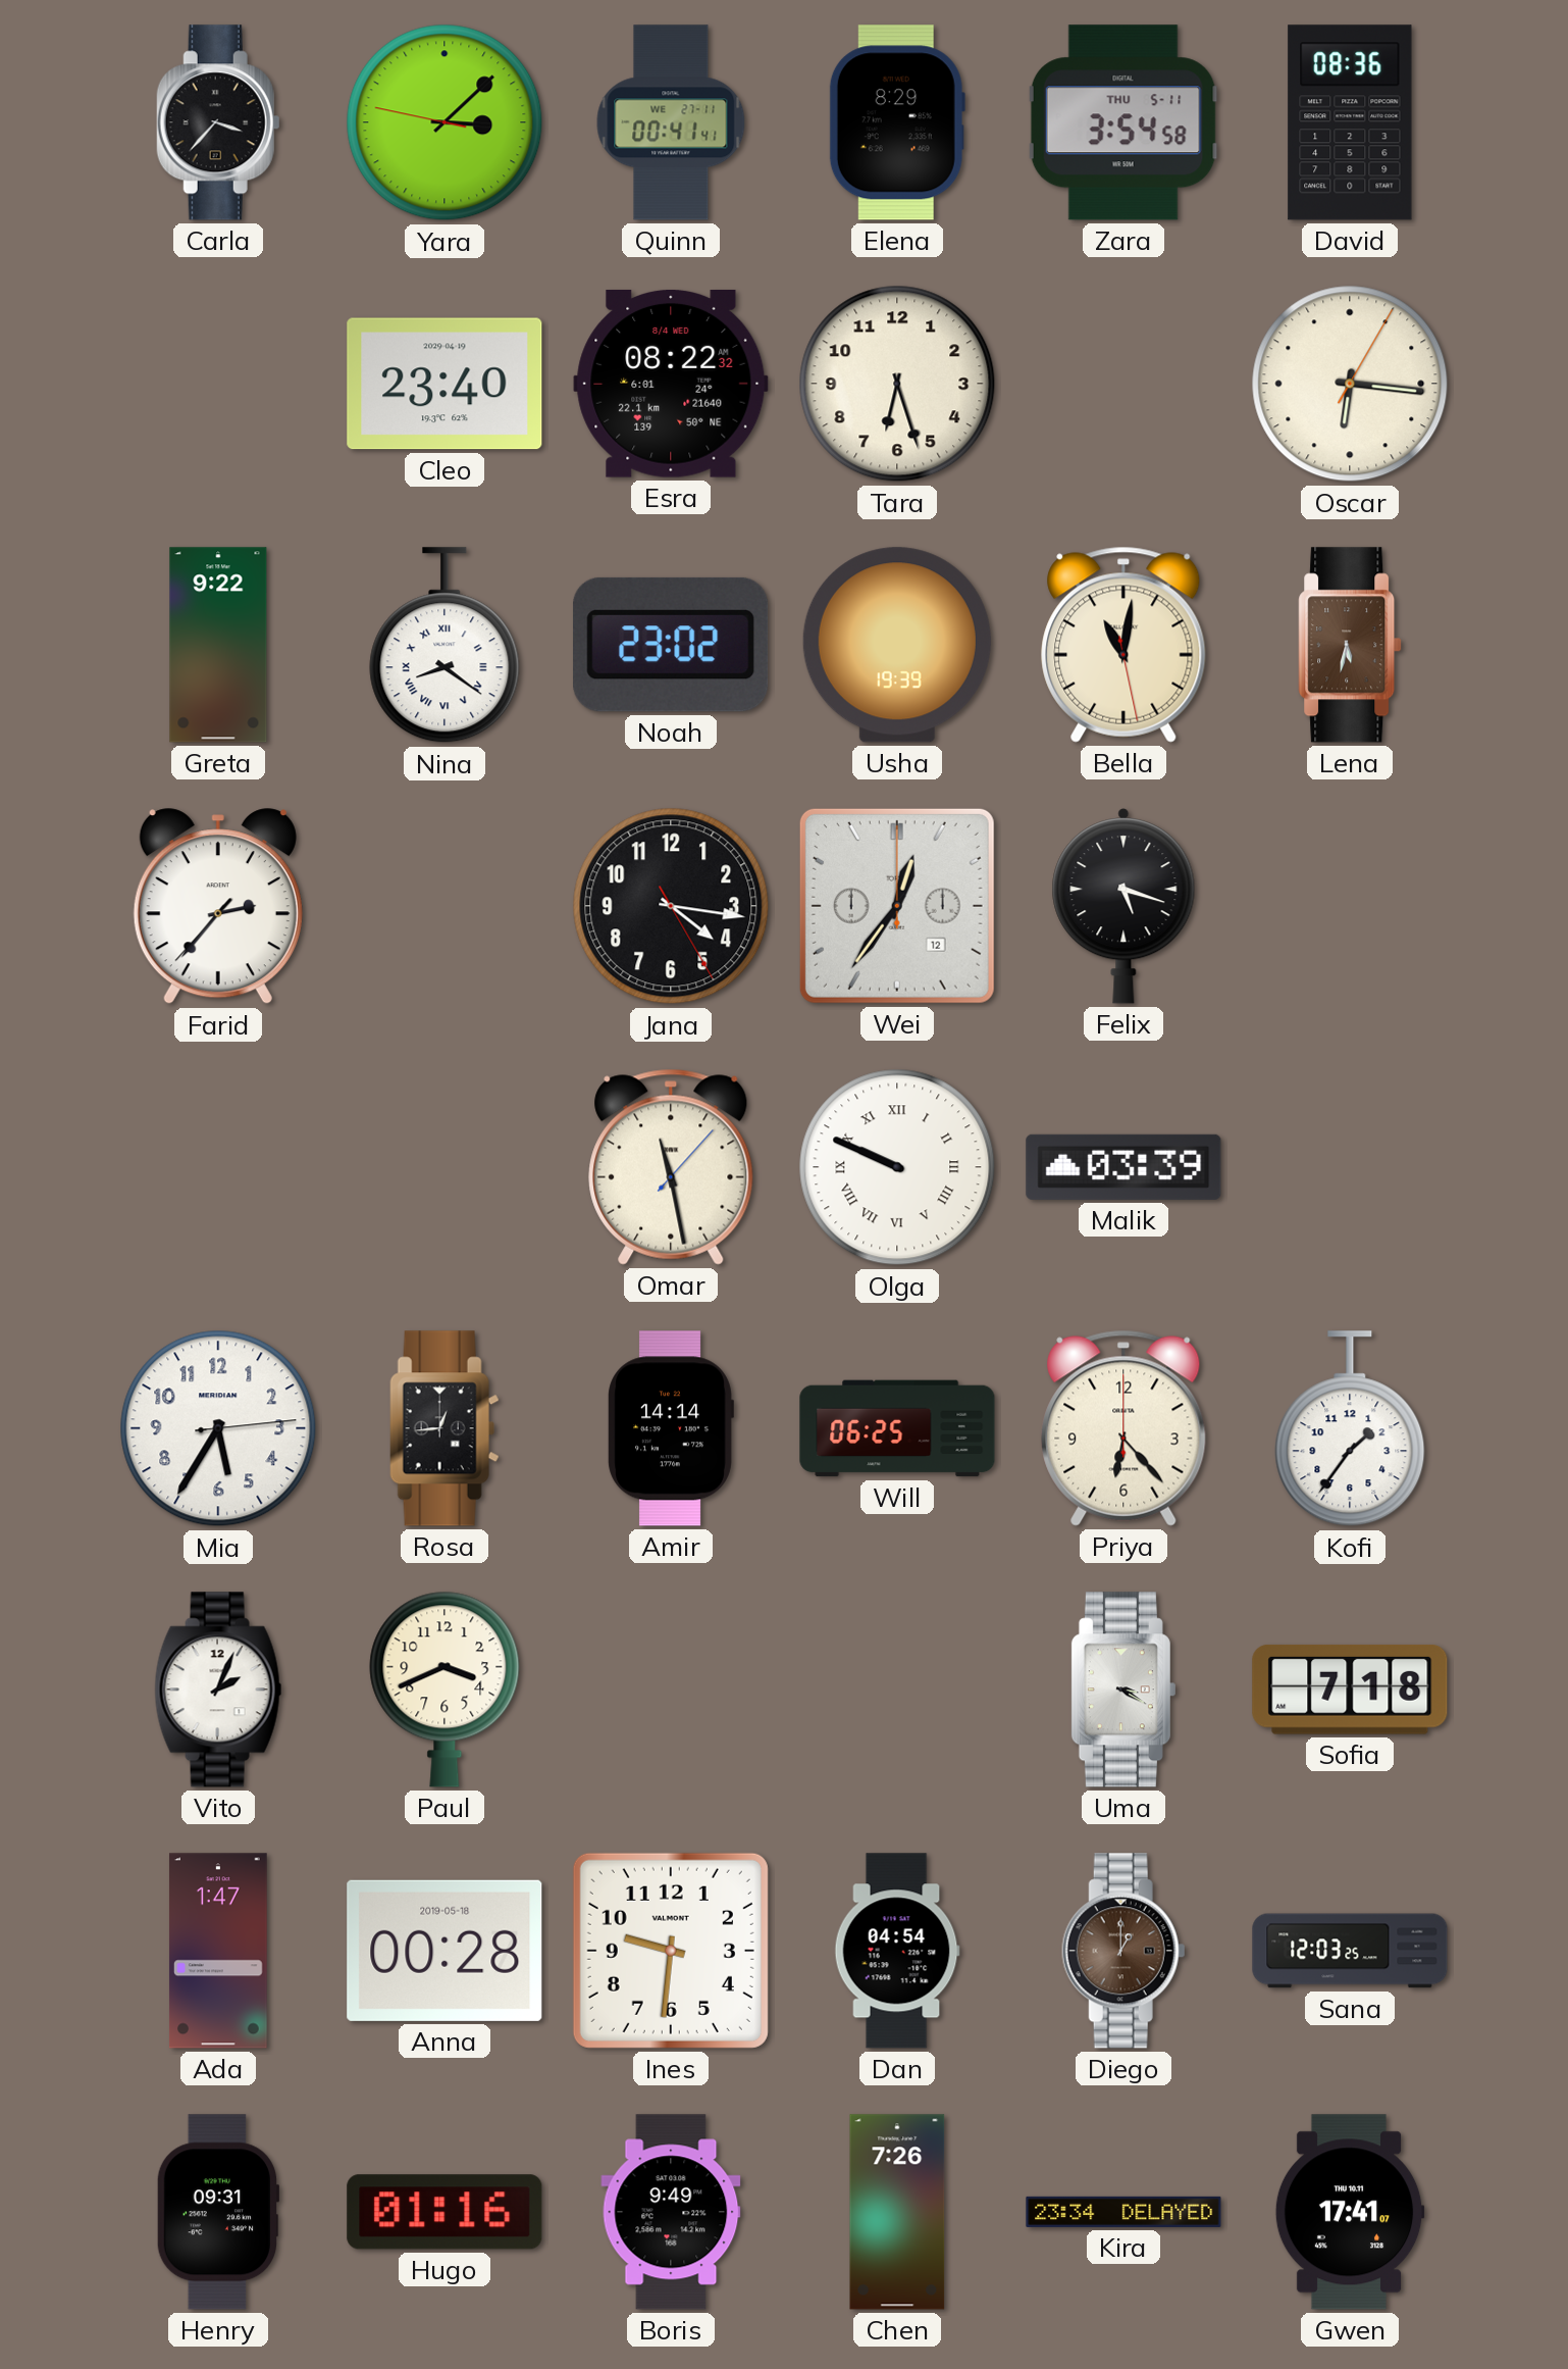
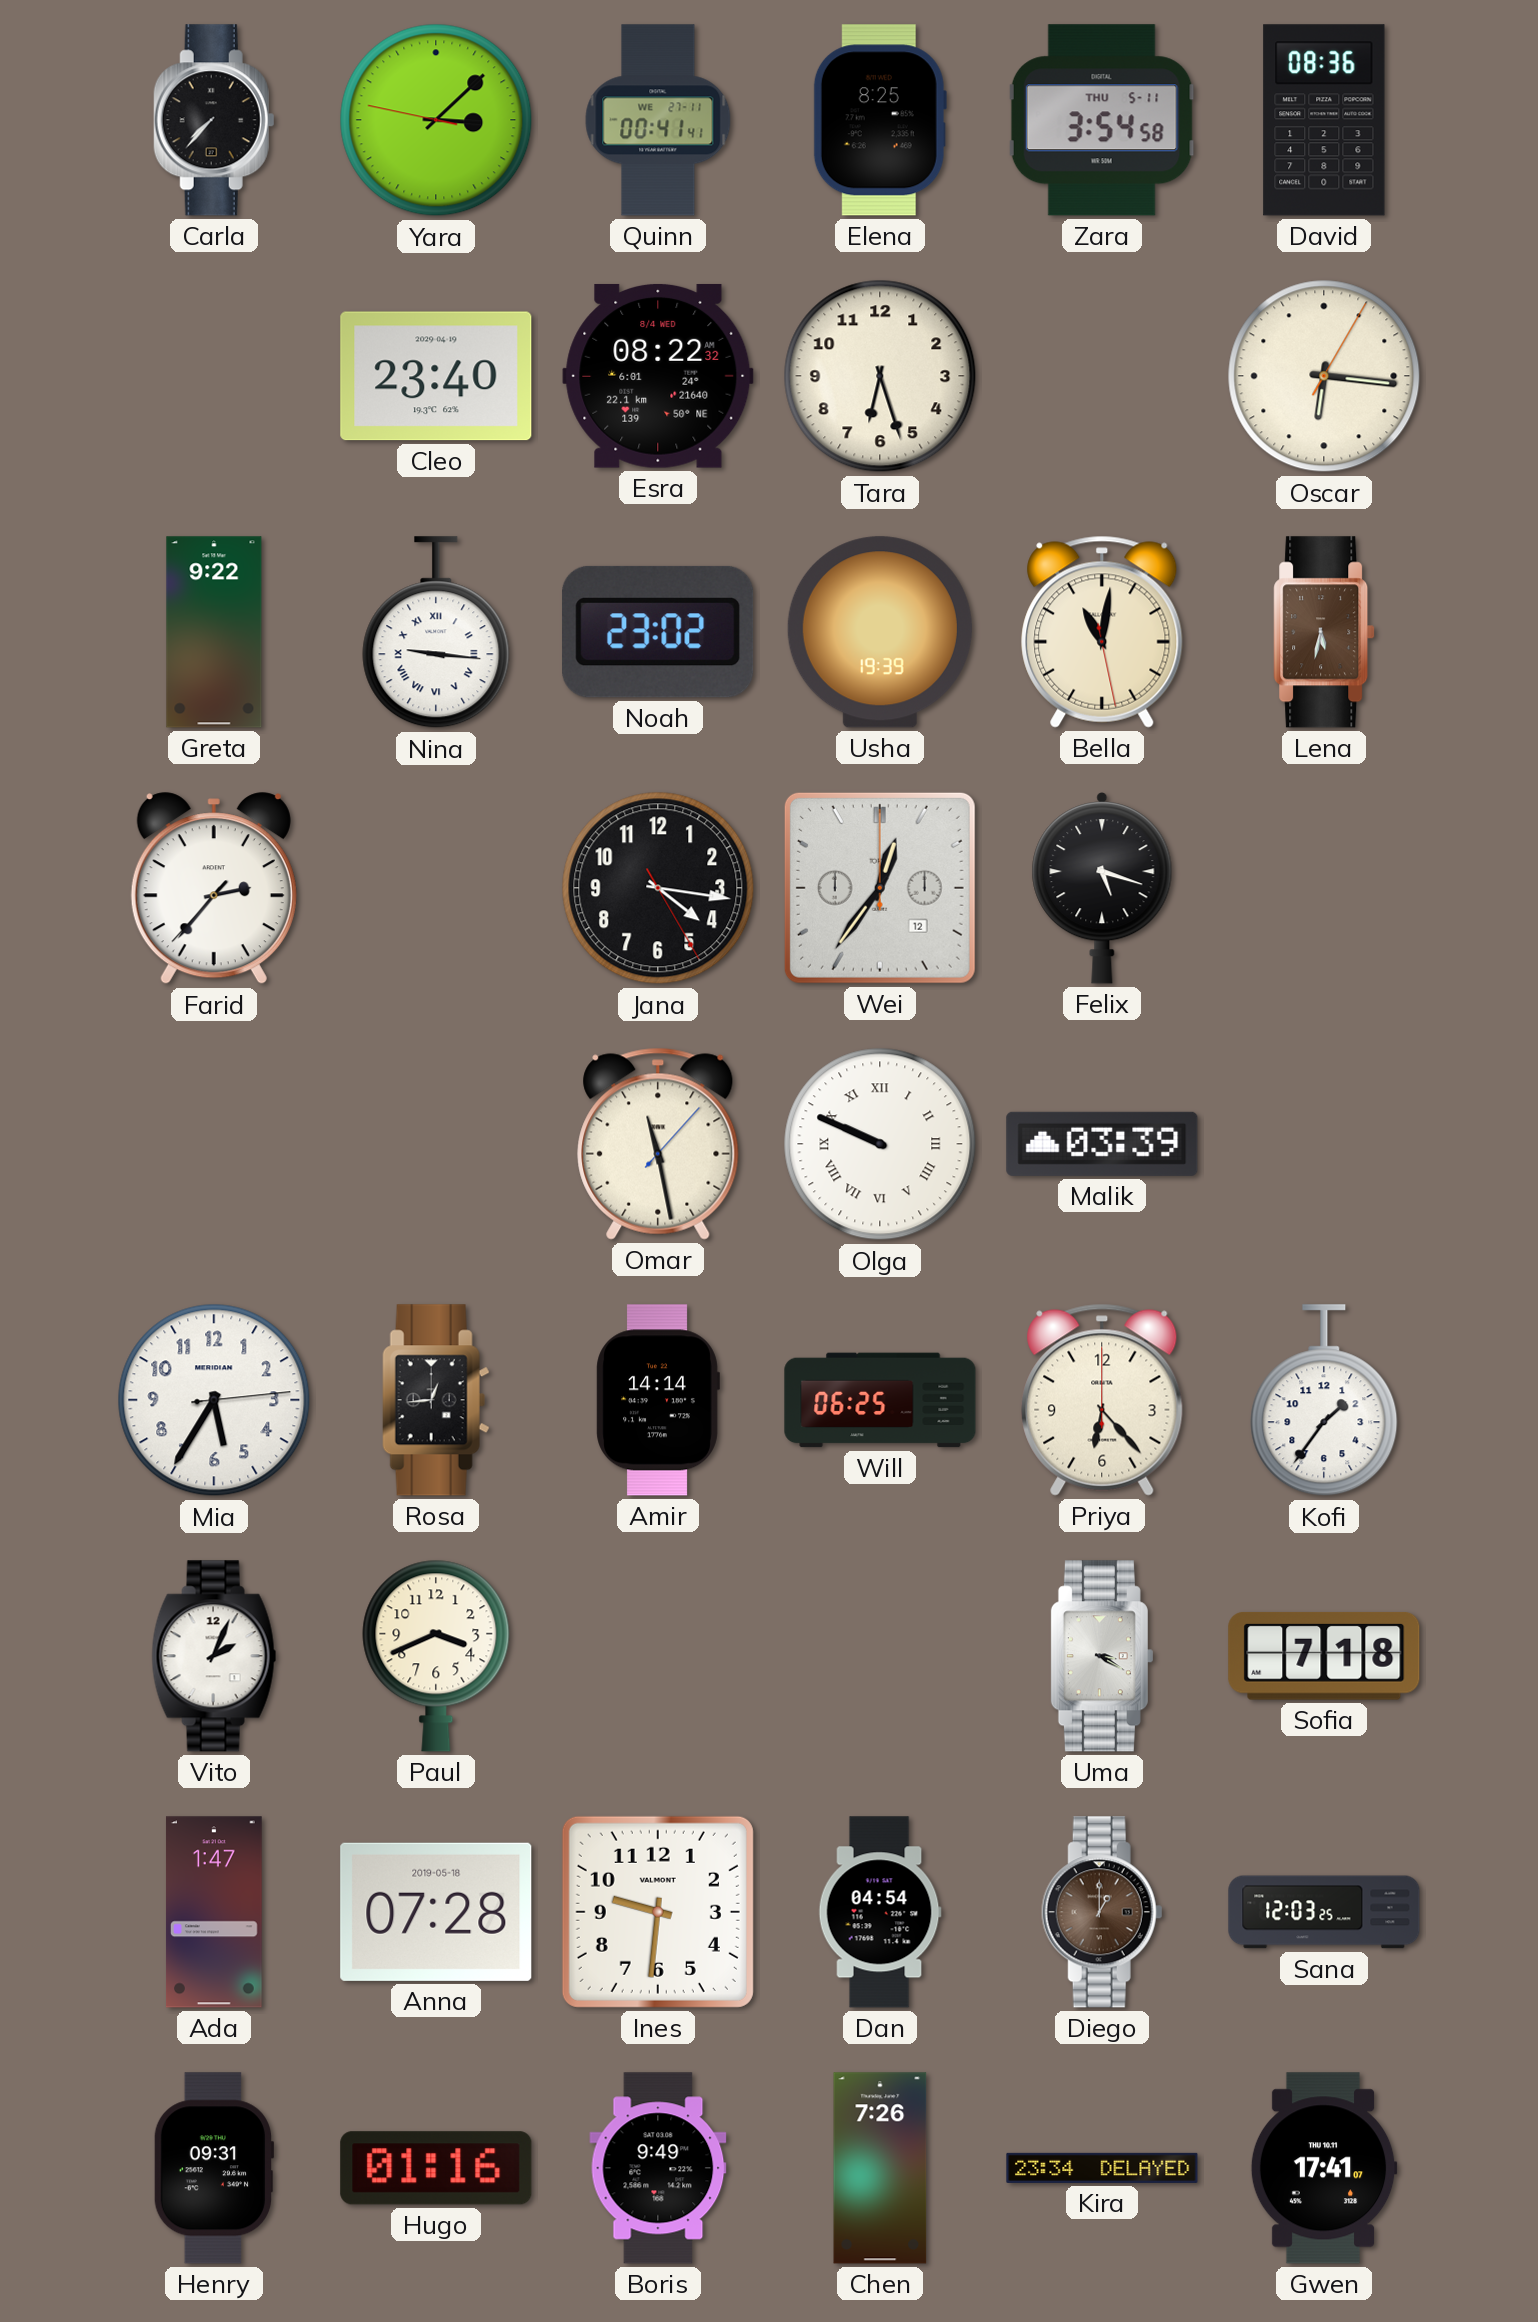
Carla: 3:37 -> 7:37 (214, 120)
Elena: 8:29 -> 8:25 (880, 120)
Nina: 8:21 -> 9:16 (436, 633)
Anna: 00:28 -> 07:28 (436, 1912)
